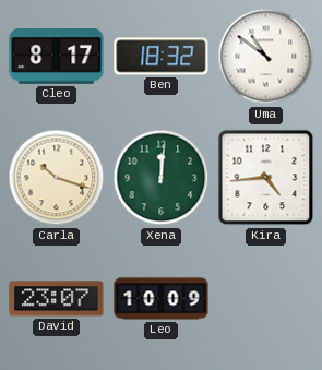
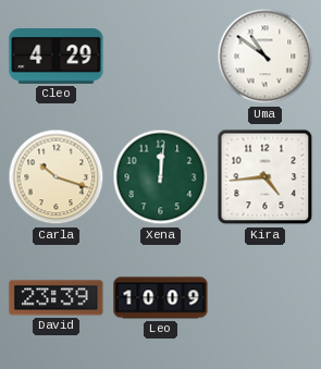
Cleo: 8:17 -> 4:29 (57, 57)
Ben: 18:32 -> none (162, 57)
David: 23:07 -> 23:39 (57, 298)
